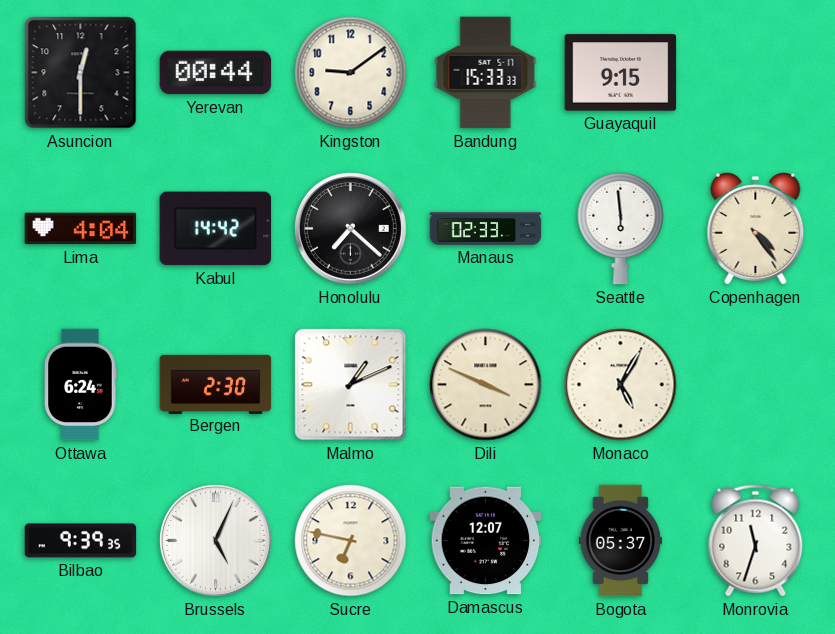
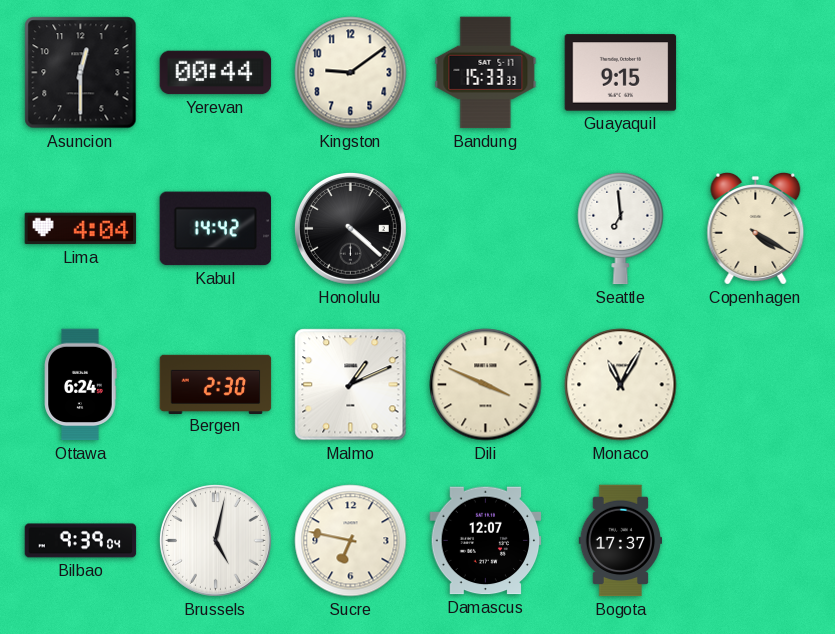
Honolulu: 7:22 -> 4:22 (350, 228)
Manaus: 02:33 -> none (486, 229)
Seattle: 5:59 -> 6:59 (621, 228)
Copenhagen: 4:24 -> 4:20 (756, 229)
Monaco: 5:05 -> 11:05 (621, 385)
Bilbao: 9:39:35 -> 9:39:04 (81, 541)
Brussels: 5:04 -> 5:02 (215, 540)
Bogota: 05:37 -> 17:37 (620, 541)
Monrovia: 11:33 -> none (756, 541)
